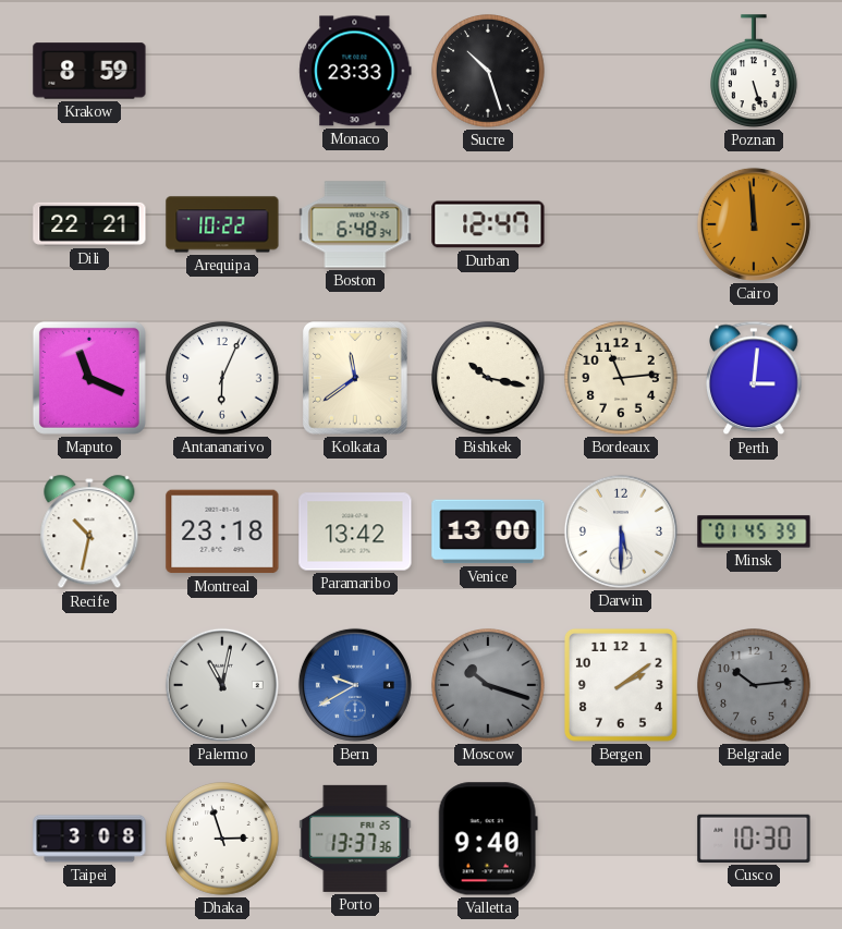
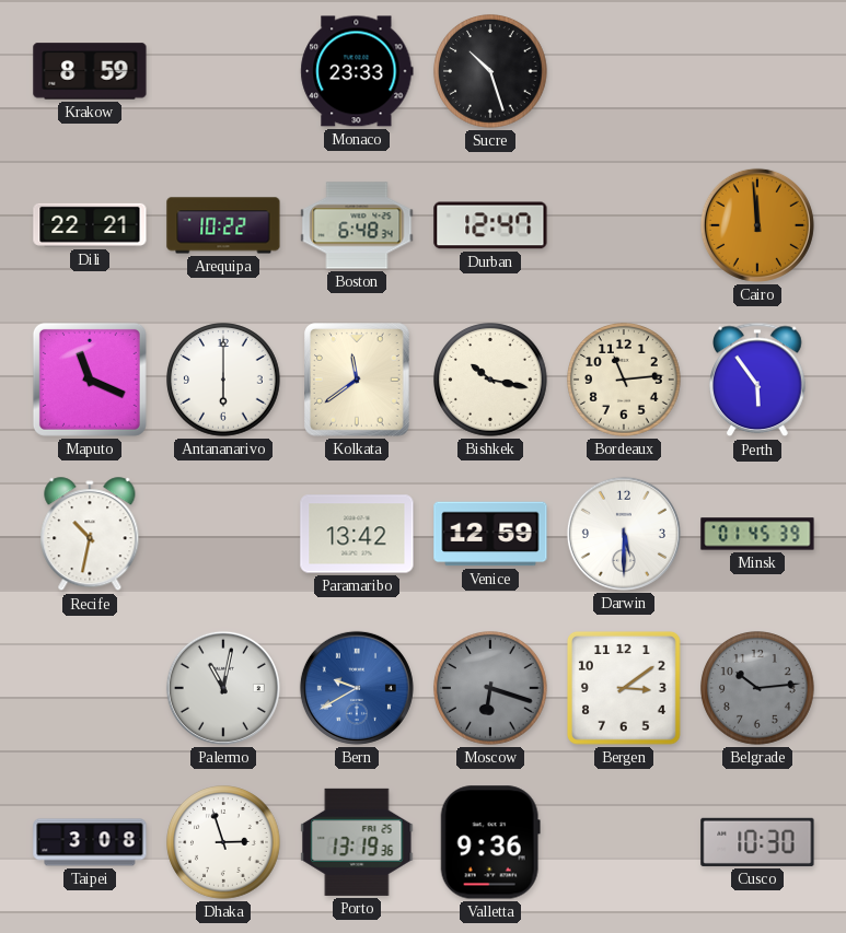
Poznan: 5:27 -> none (755, 71)
Antananarivo: 6:04 -> 6:00 (223, 380)
Perth: 3:01 -> 5:54 (757, 380)
Montreal: 23:18 -> none (222, 531)
Venice: 13:00 -> 12:59 (490, 534)
Moscow: 10:18 -> 6:18 (490, 688)
Bergen: 2:09 -> 3:09 (624, 688)
Porto: 13:37 -> 13:19 (357, 842)
Valletta: 9:40 -> 9:36 (490, 842)
